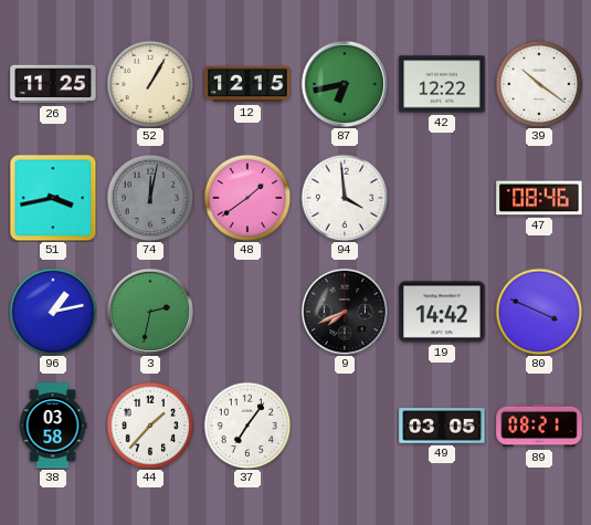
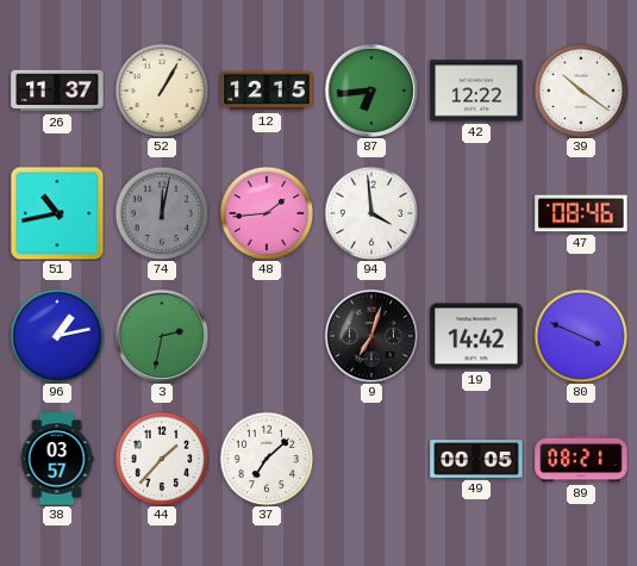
26: 11:25 -> 11:37 (57, 91)
87: 6:43 -> 6:44 (371, 91)
51: 3:43 -> 10:43 (57, 213)
48: 1:39 -> 1:44 (267, 213)
9: 7:41 -> 7:03 (371, 336)
38: 03:58 -> 03:57 (57, 459)
37: 7:06 -> 7:08 (267, 459)
49: 03:05 -> 00:05 (476, 459)
